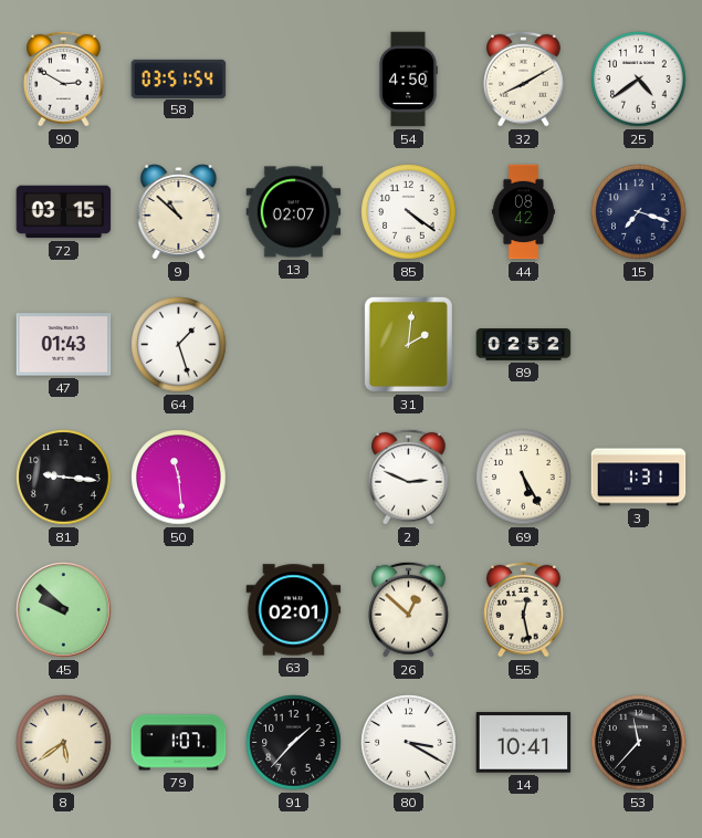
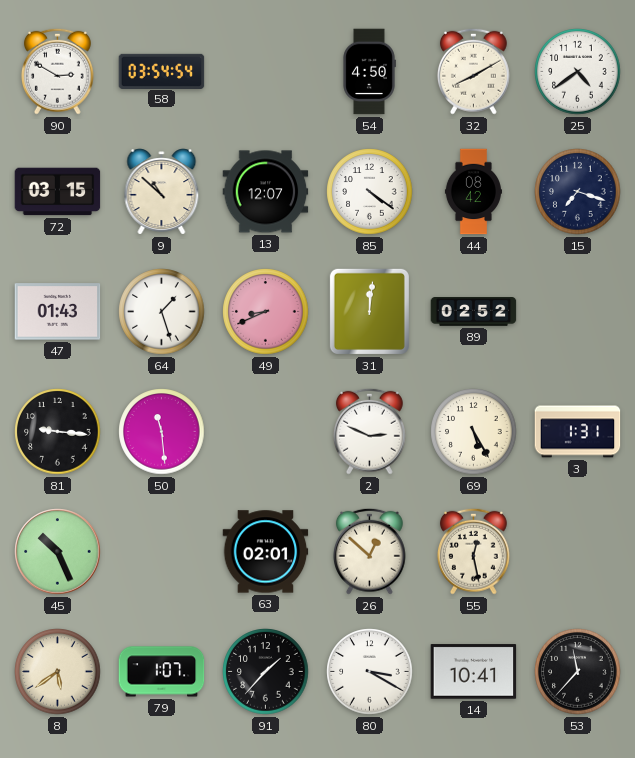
58: 03:51 -> 03:54 (162, 71)
13: 02:07 -> 12:07 (266, 192)
49: none -> 8:41 (266, 312)
31: 2:01 -> 12:01 (369, 311)
45: 9:52 -> 10:26 (58, 552)
